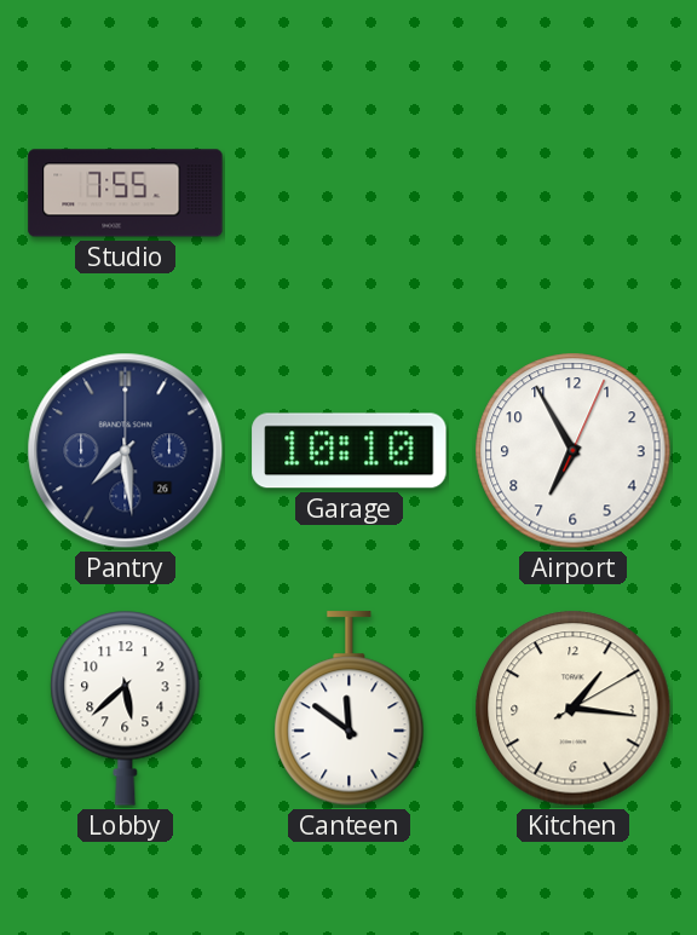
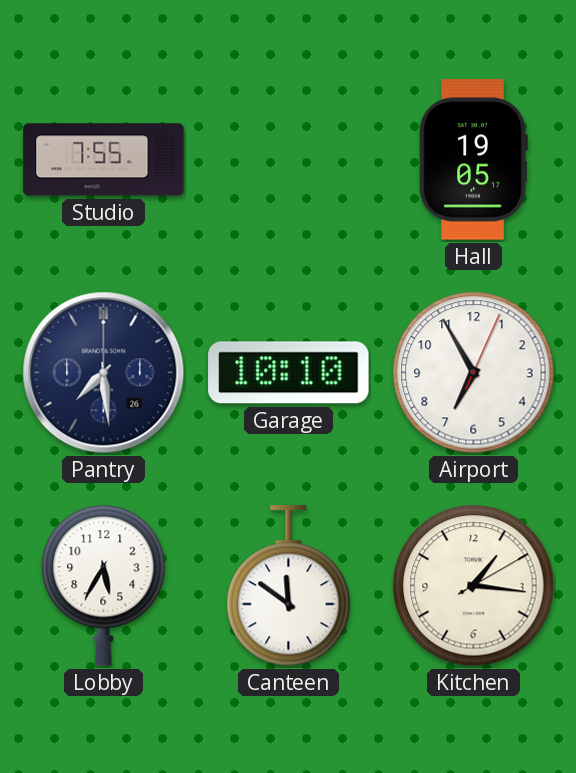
Hall: none -> 19:05 (473, 160)
Lobby: 5:38 -> 5:35 (104, 585)
